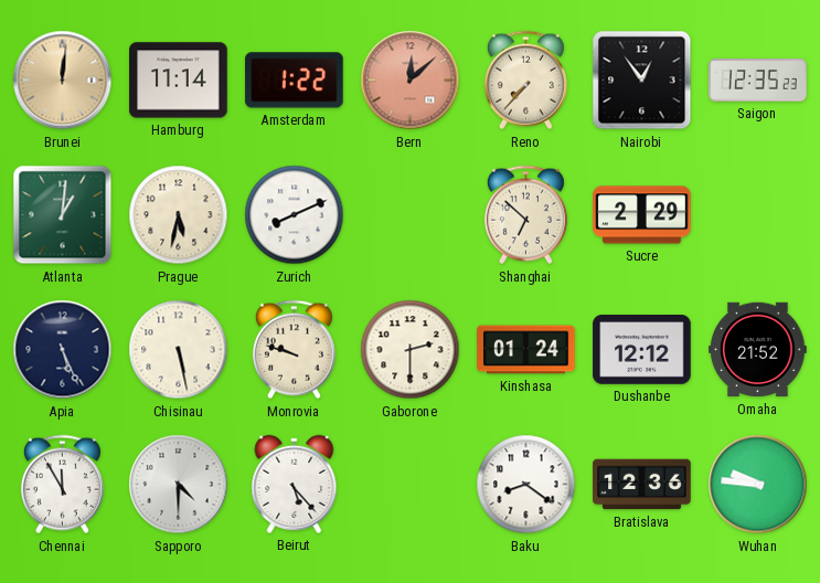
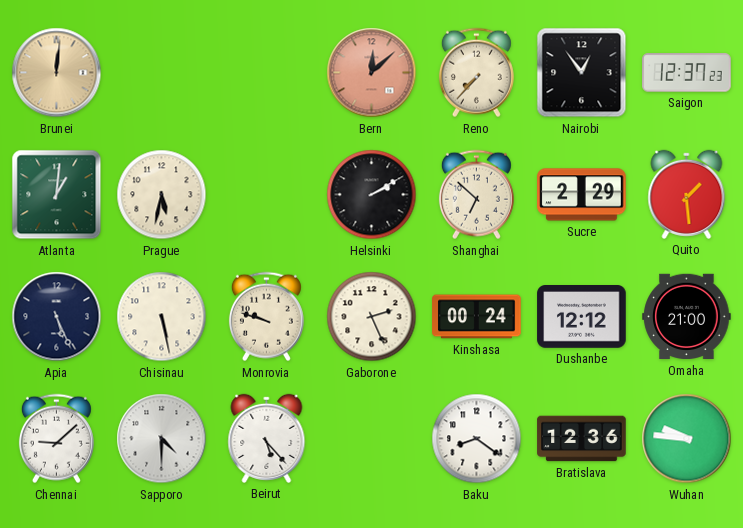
Hamburg: 11:14 -> none (179, 81)
Amsterdam: 1:22 -> none (295, 81)
Saigon: 12:35 -> 12:37 (687, 73)
Zurich: 8:11 -> none (295, 215)
Helsinki: none -> 2:10 (372, 195)
Quito: none -> 1:29 (687, 194)
Gaborone: 2:30 -> 2:26 (372, 317)
Kinshasa: 01:24 -> 00:24 (477, 317)
Omaha: 21:52 -> 21:00 (687, 317)
Chennai: 11:55 -> 9:08 (56, 439)
